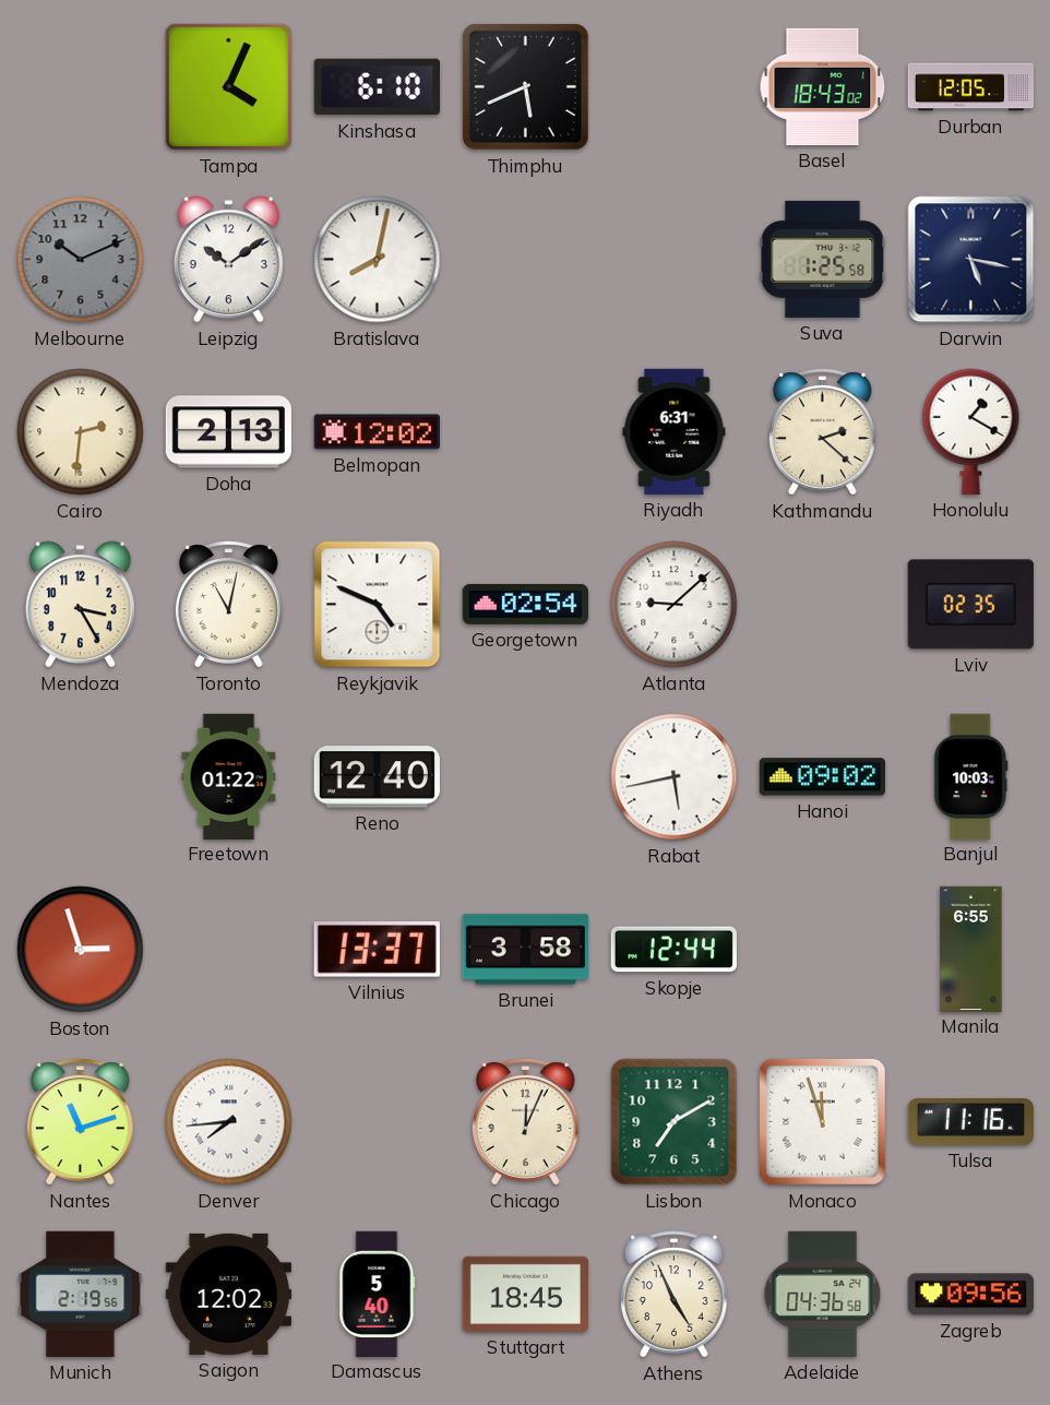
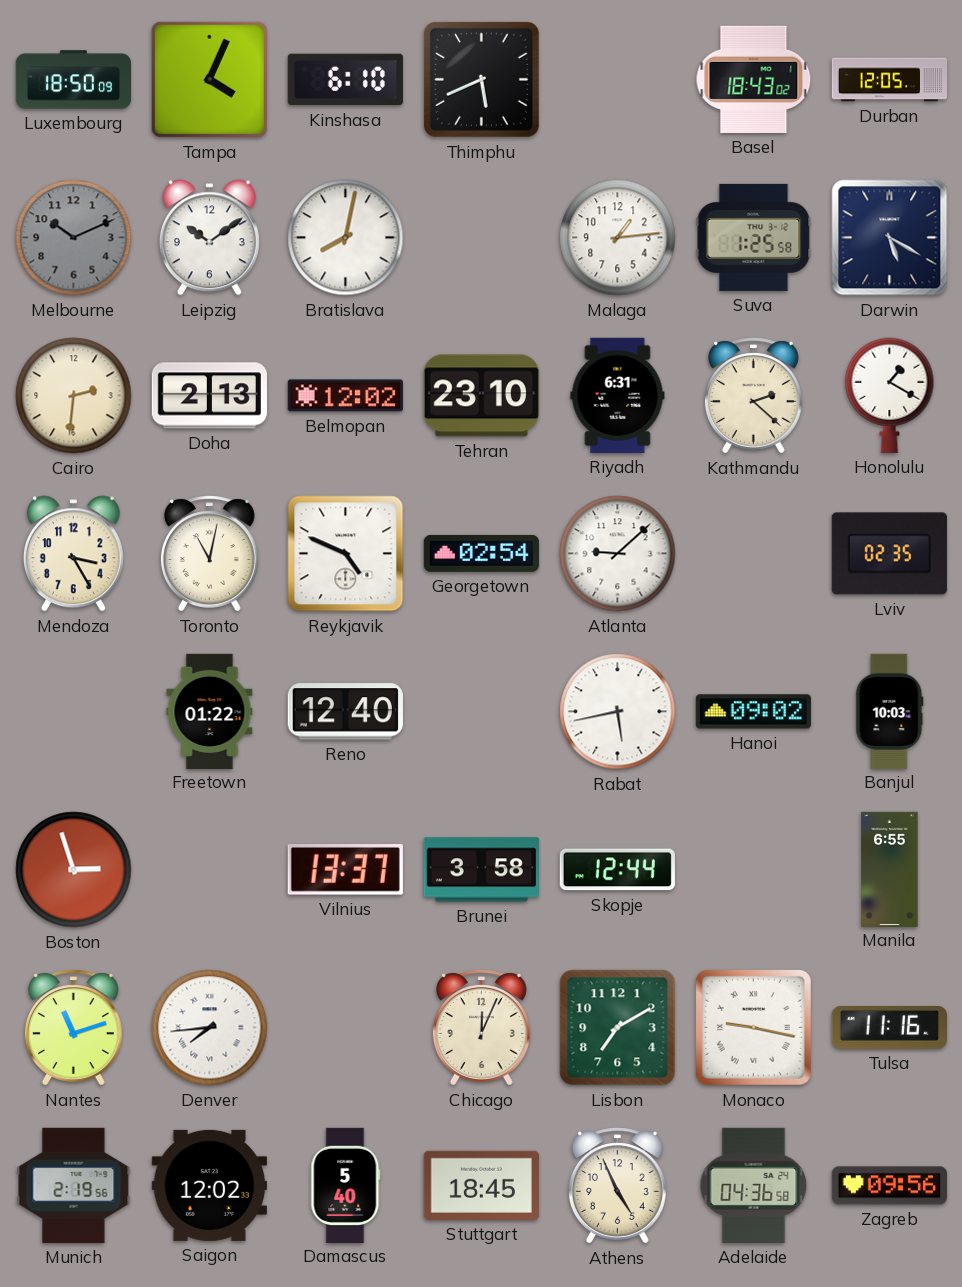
Luxembourg: none -> 18:50 (73, 80)
Malaga: none -> 1:14 (618, 238)
Darwin: 5:17 -> 5:20 (890, 238)
Tehran: none -> 23:10 (481, 396)
Monaco: 11:57 -> 9:17 (753, 1027)
